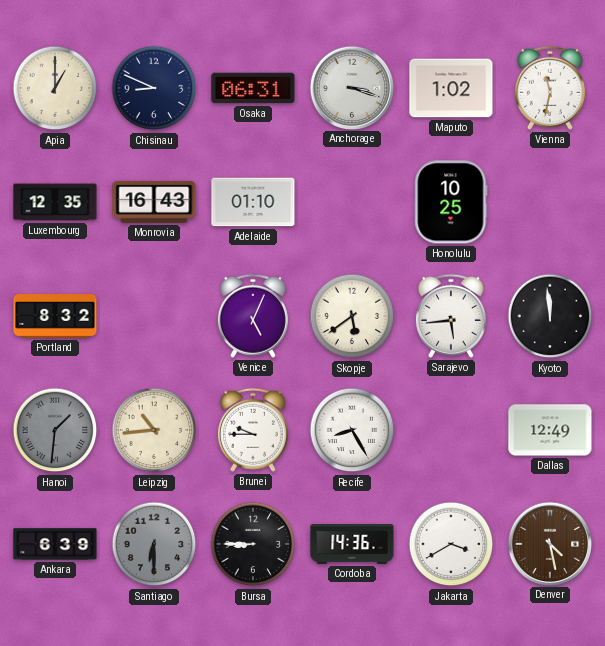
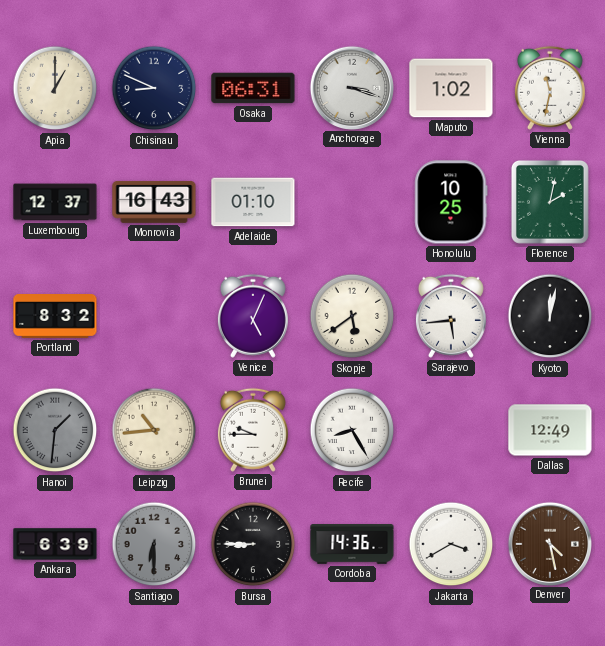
Luxembourg: 12:35 -> 12:37 (55, 202)
Florence: none -> 2:02 (550, 202)
Kyoto: 11:59 -> 12:02 (550, 316)
